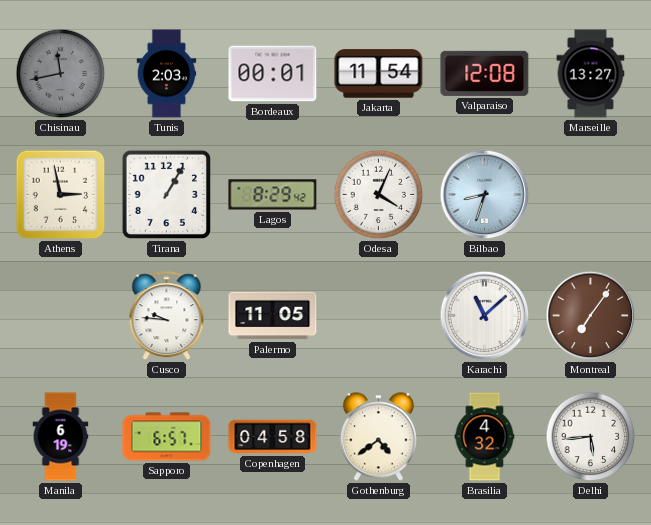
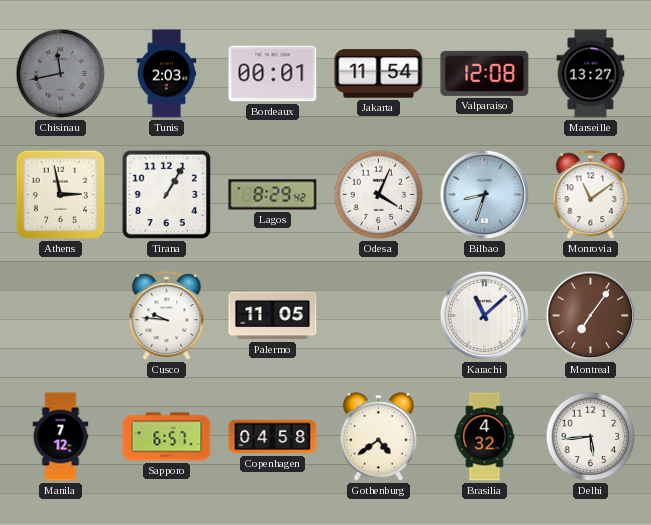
Monrovia: none -> 11:09 (591, 195)
Manila: 6:19 -> 7:12 (61, 437)
